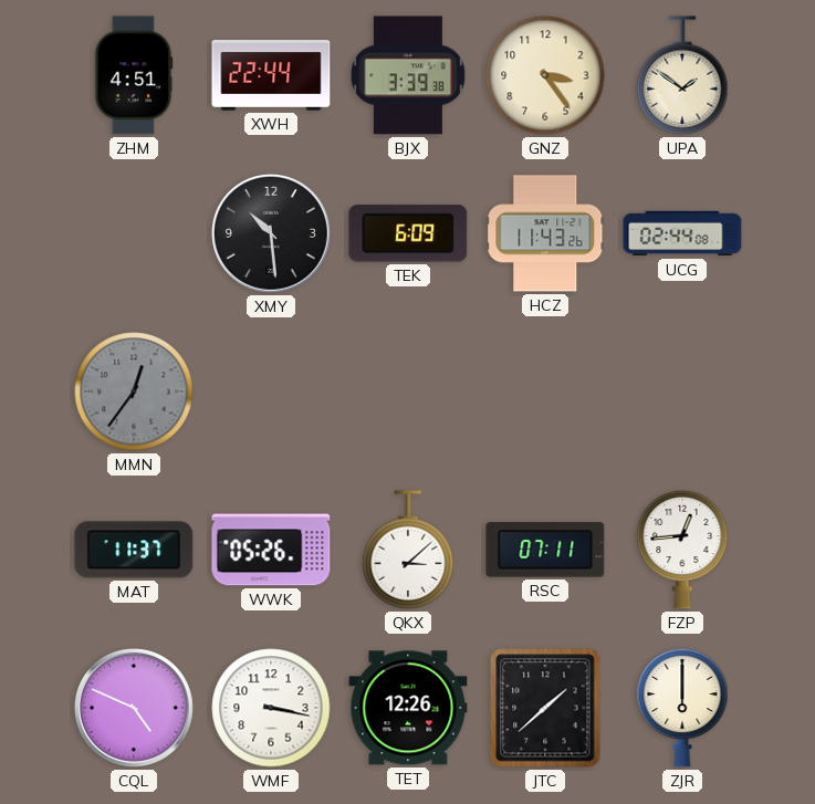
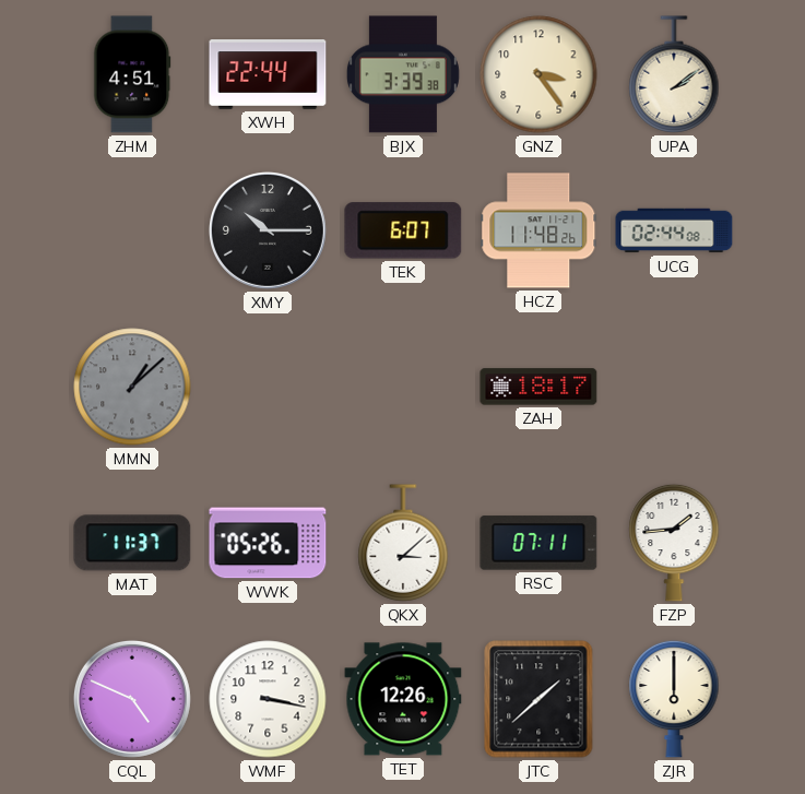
UPA: 1:51 -> 2:09 (674, 74)
XMY: 10:29 -> 10:15 (268, 230)
TEK: 6:09 -> 6:07 (403, 230)
HCZ: 11:43 -> 11:48 (538, 230)
MMN: 12:36 -> 1:08 (132, 387)
ZAH: none -> 18:17 (538, 387)
FZP: 12:44 -> 1:44 (674, 543)
